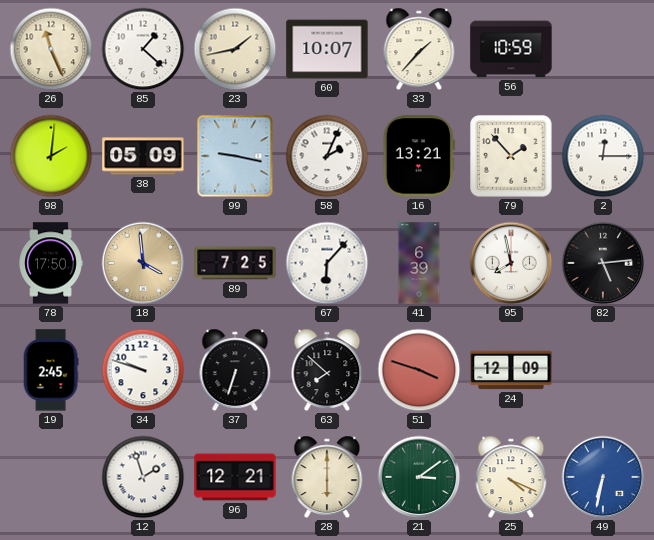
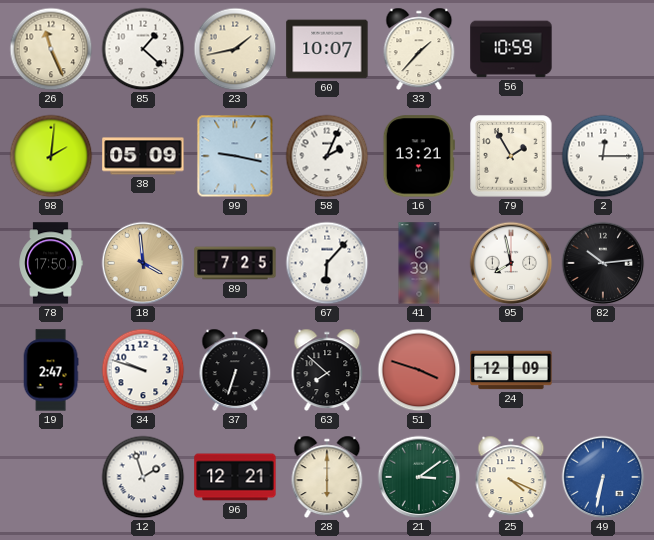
79: 1:53 -> 1:55 (511, 156)
82: 5:14 -> 10:14 (603, 263)
19: 2:45 -> 2:47 (51, 370)
